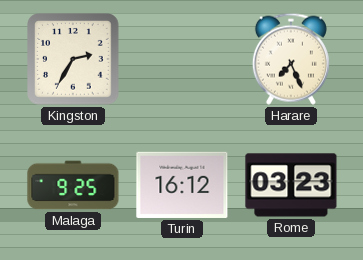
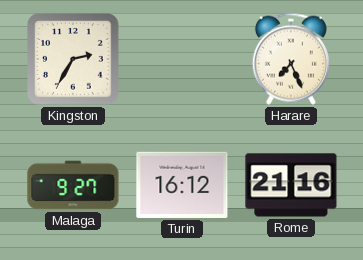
Malaga: 9:25 -> 9:27 (73, 185)
Rome: 03:23 -> 21:16 (291, 185)
